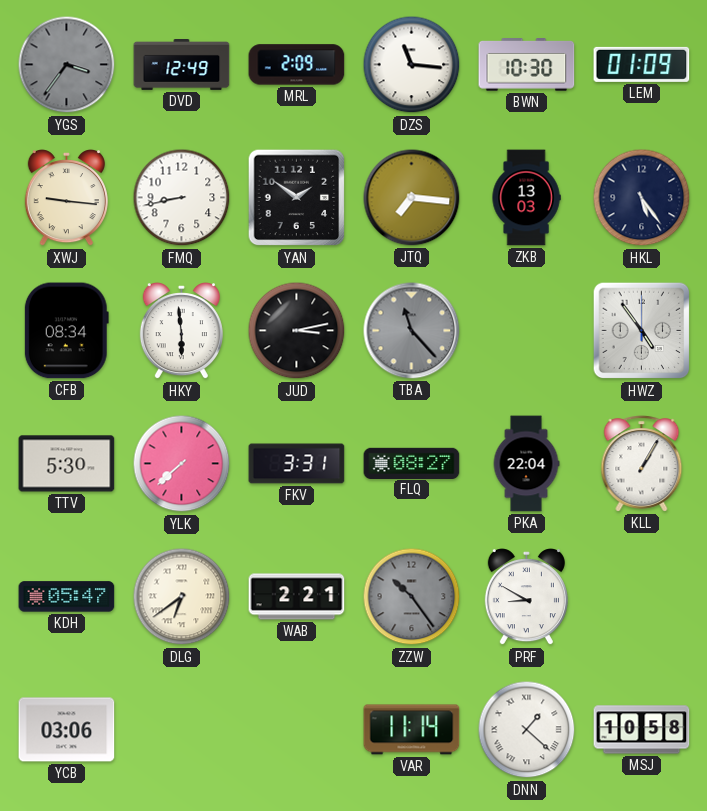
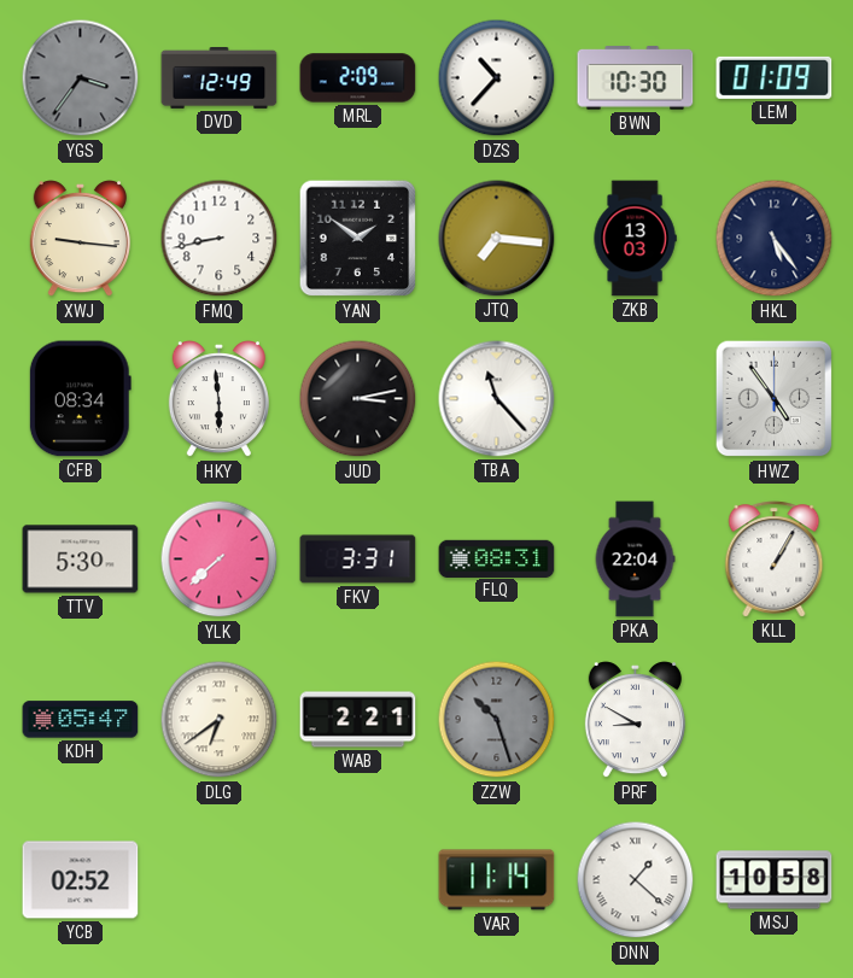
DZS: 11:16 -> 10:37 (497, 78)
TBA dial: grey -> white (497, 399)
FLQ: 08:27 -> 08:31 (497, 558)
ZZW: 10:24 -> 10:27 (497, 720)
YCB: 03:06 -> 02:52 (81, 880)
